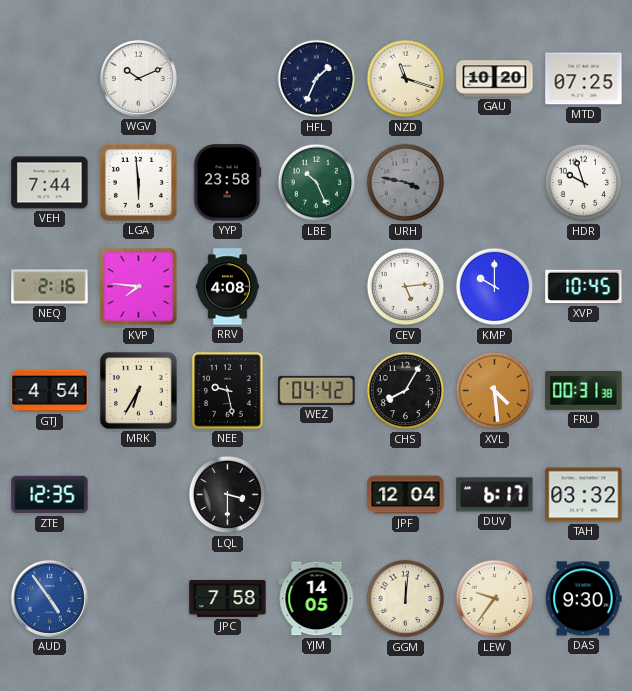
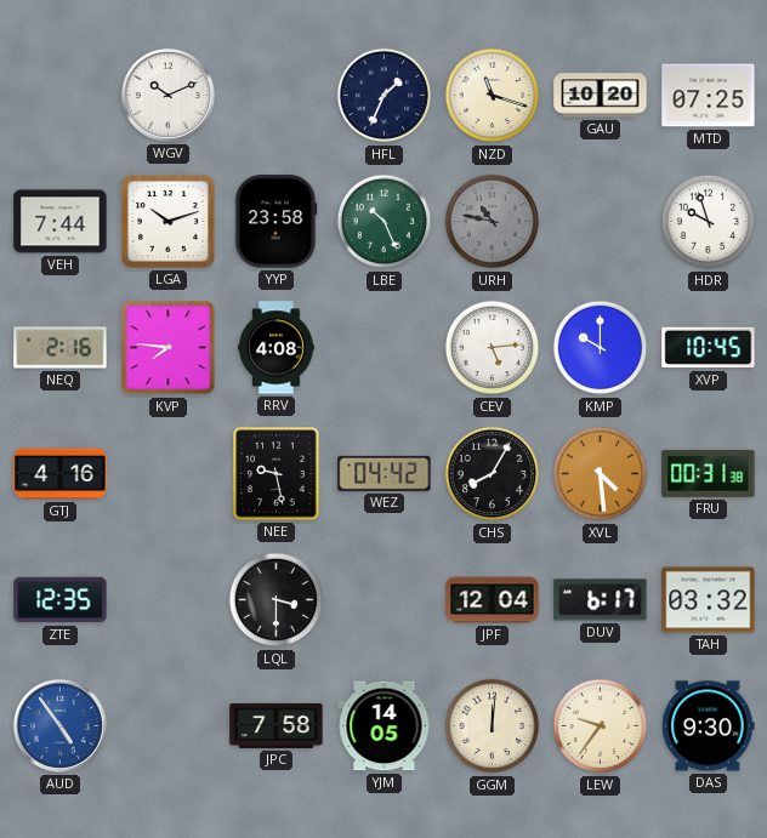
LGA: 5:59 -> 10:12 (167, 221)
URH: 3:47 -> 10:47 (493, 222)
GTJ: 4:54 -> 4:16 (61, 474)
MRK: 6:35 -> none (138, 390)
